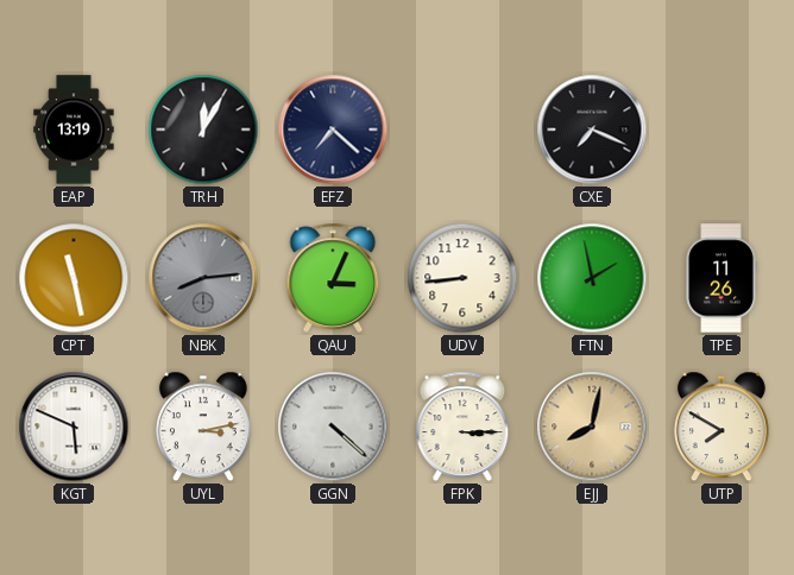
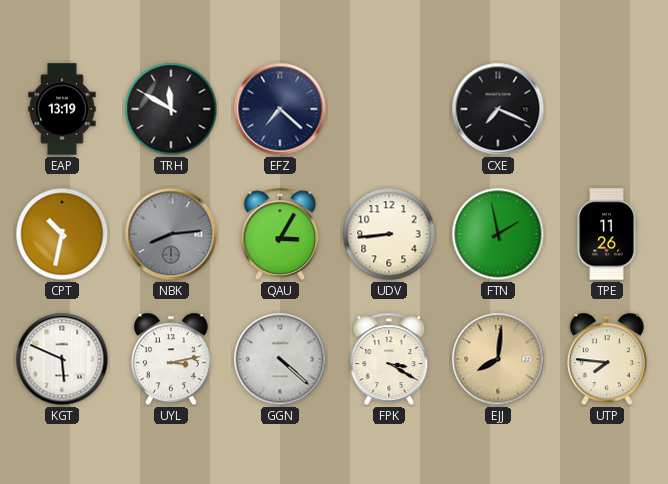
TRH: 12:05 -> 11:50 (171, 109)
CPT: 11:28 -> 10:32 (62, 234)
QAU: 3:04 -> 3:05 (280, 234)
FPK: 3:15 -> 3:20 (389, 359)
EJJ: 8:02 -> 8:01 (498, 359)
UTP: 7:50 -> 7:46 (607, 359)
